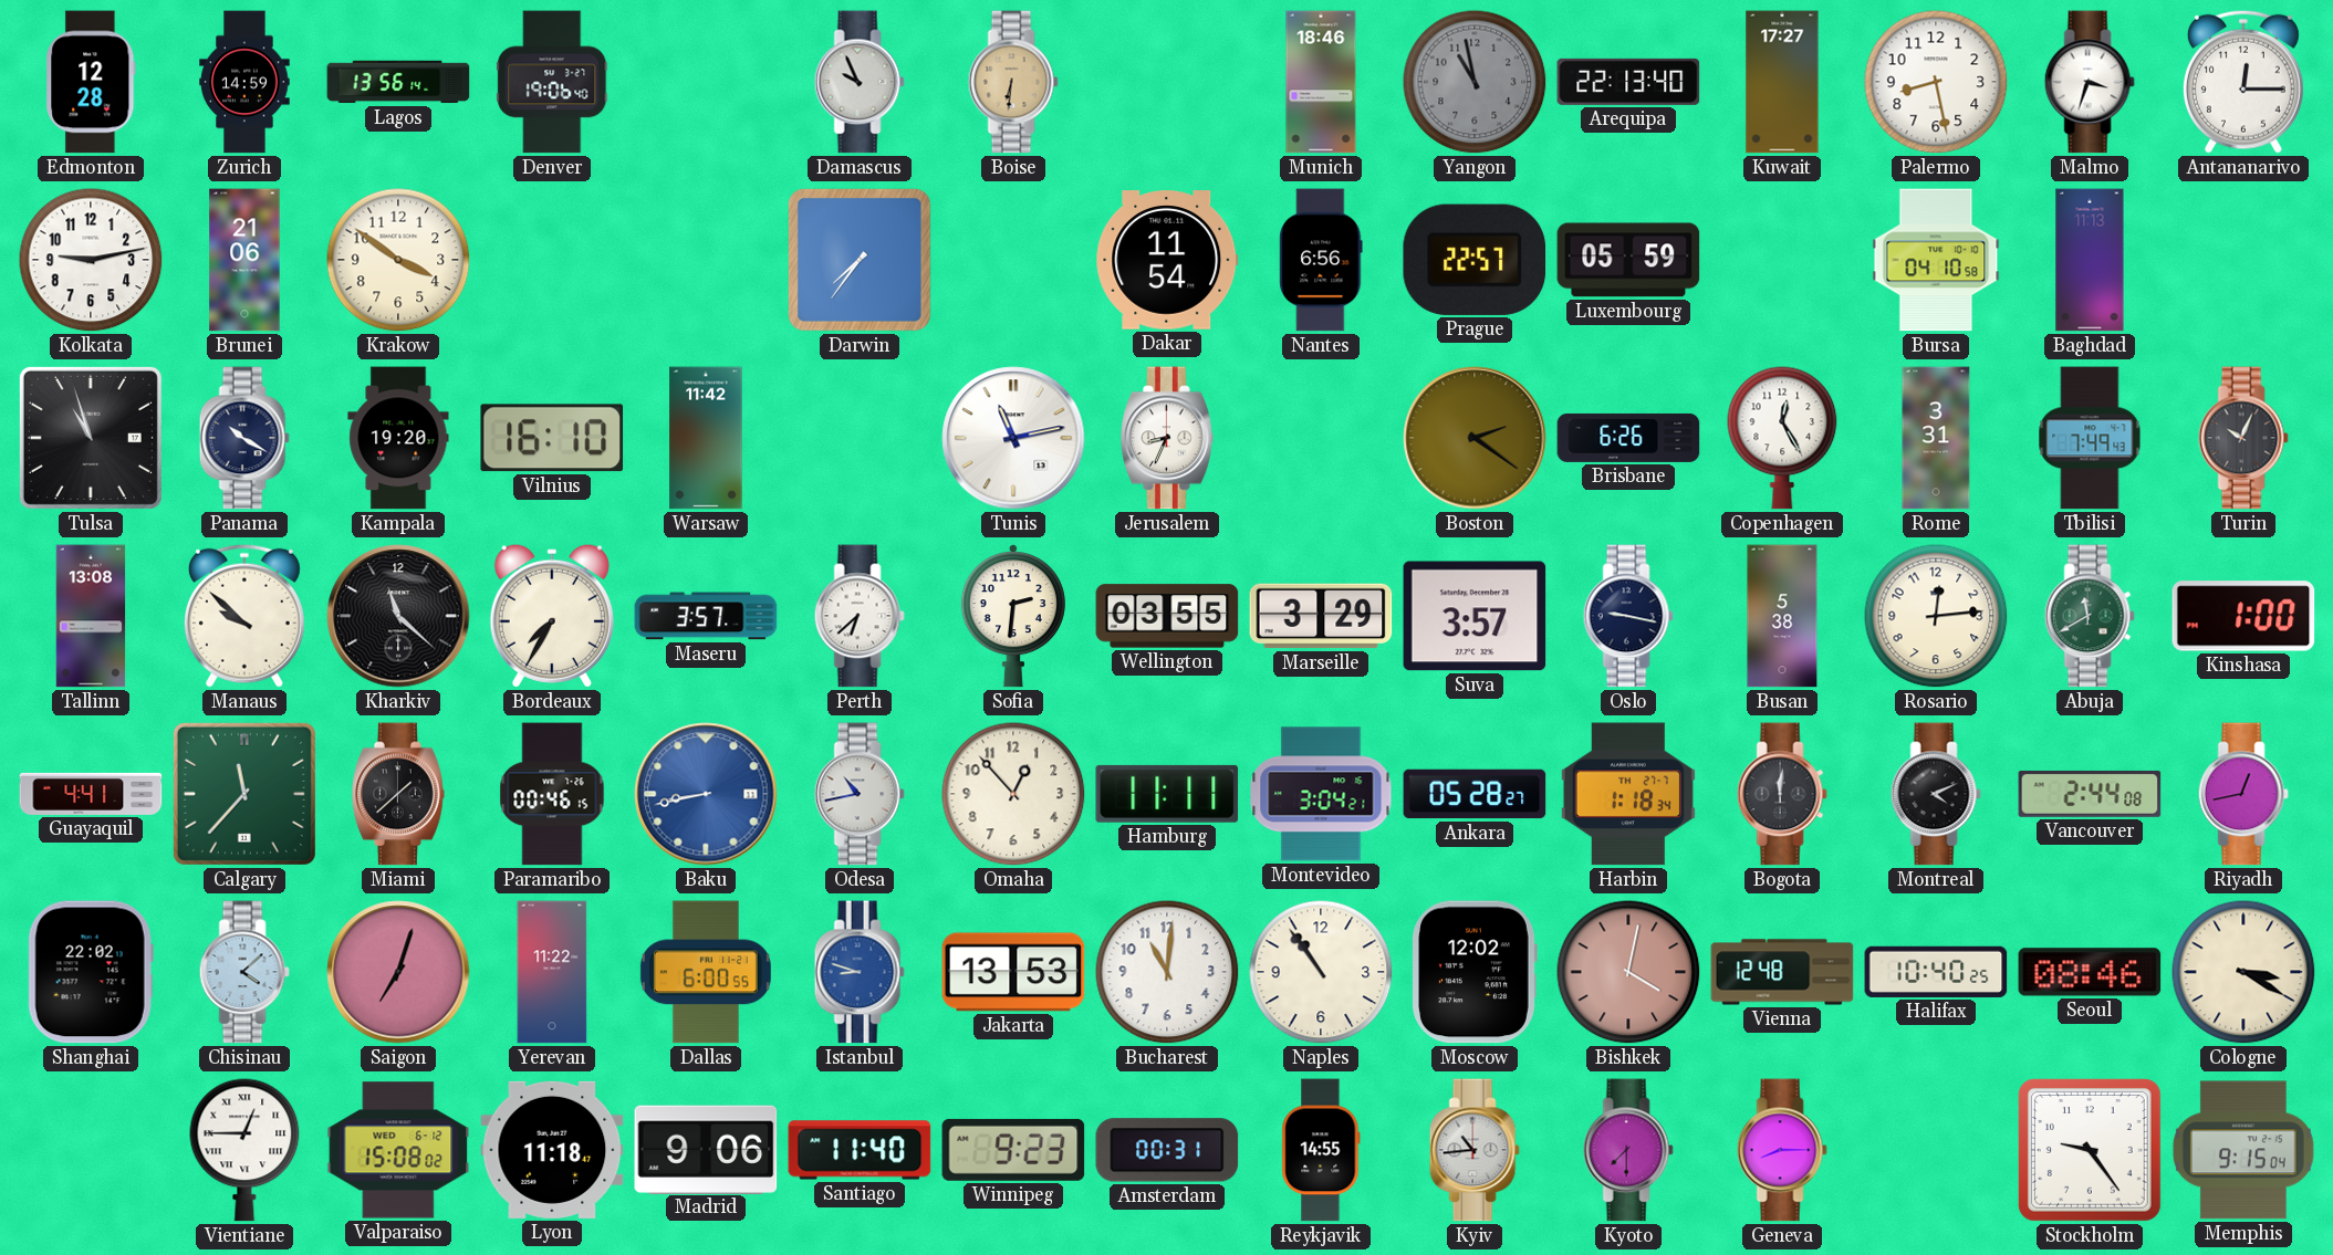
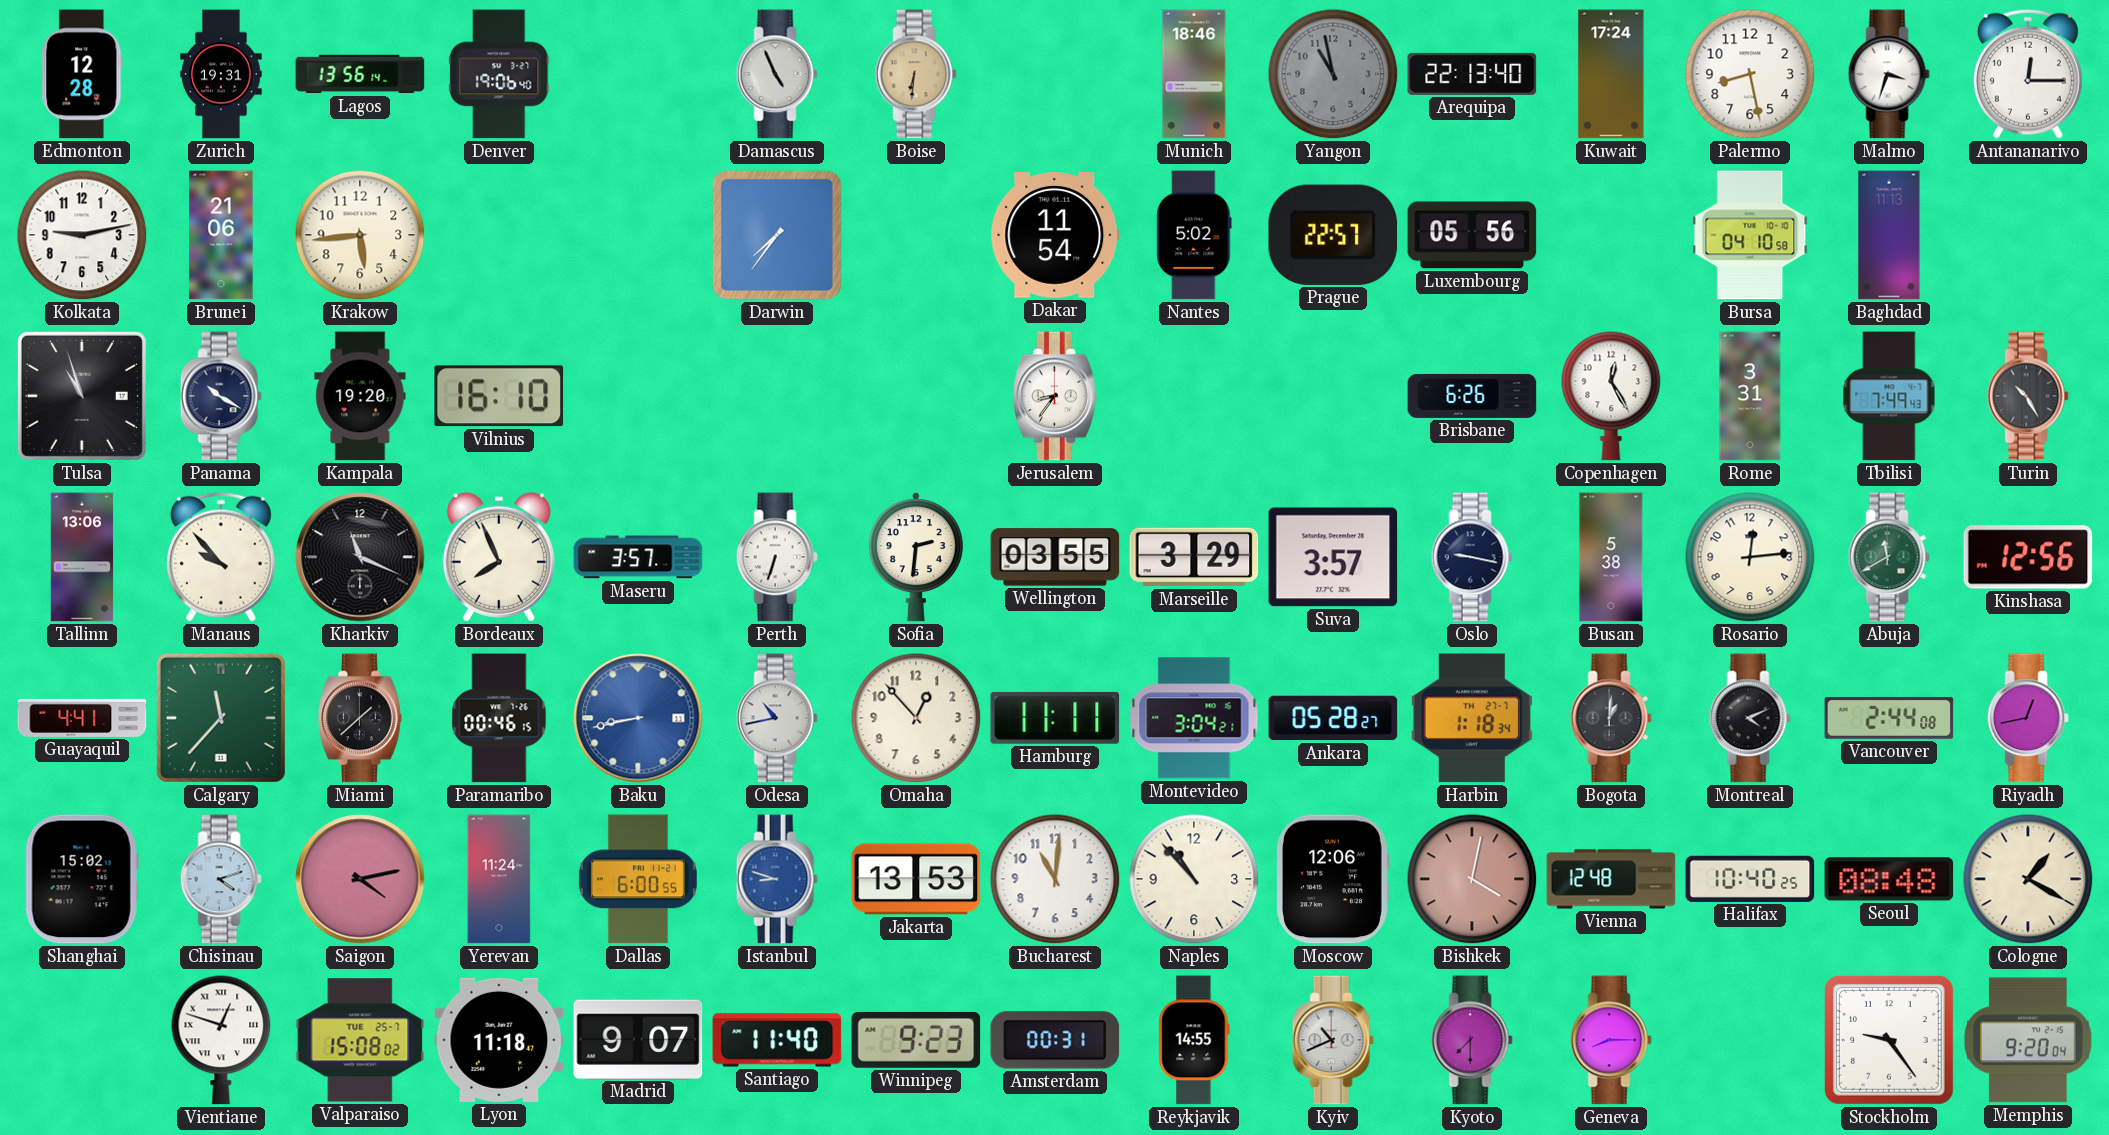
Zurich: 14:59 -> 19:31 (221, 74)
Damascus: 9:56 -> 4:56 (777, 74)
Kuwait: 17:27 -> 17:24 (1611, 74)
Krakow: 3:51 -> 5:44 (360, 235)
Nantes: 6:56 -> 5:02 (1194, 235)
Luxembourg: 05:59 -> 05:56 (1472, 235)
Warsaw: 11:42 -> none (706, 438)
Tunis: 11:13 -> none (1013, 438)
Jerusalem: 8:34 -> 8:36 (1056, 396)
Boston: 2:21 -> none (1475, 438)
Turin: 10:04 -> 10:25 (2028, 396)
Tallinn: 13:08 -> 13:06 (82, 557)
Manaus: 9:52 -> 9:53 (221, 557)
Kharkiv: 11:22 -> 11:19 (360, 557)
Bordeaux: 7:35 -> 7:56 (499, 557)
Perth: 6:38 -> 6:33 (777, 557)
Kinshasa: 1:00 -> 12:56 (2028, 557)
Bogota: 12:01 -> 1:01 (1611, 718)
Shanghai: 22:02 -> 15:02 (82, 879)
Chisinau: 4:08 -> 4:12 (221, 879)
Saigon: 7:03 -> 4:13 (360, 879)
Yerevan: 11:22 -> 11:24 (499, 879)
Naples: 10:54 -> 10:53 (1194, 879)
Moscow: 12:02 -> 12:06 (1333, 879)
Seoul: 08:46 -> 08:48 (1889, 879)
Cologne: 3:20 -> 1:20 (2028, 879)
Vientiane: 12:45 -> 12:48 (221, 1040)
Valparaiso date: WED 6-12 -> TUE 25-7 (360, 1040)
Madrid: 9:06 -> 9:07 (638, 1039)
Kyiv: 10:44 -> 10:41 (1333, 1040)
Memphis: 9:15 -> 9:20 (2028, 1040)
